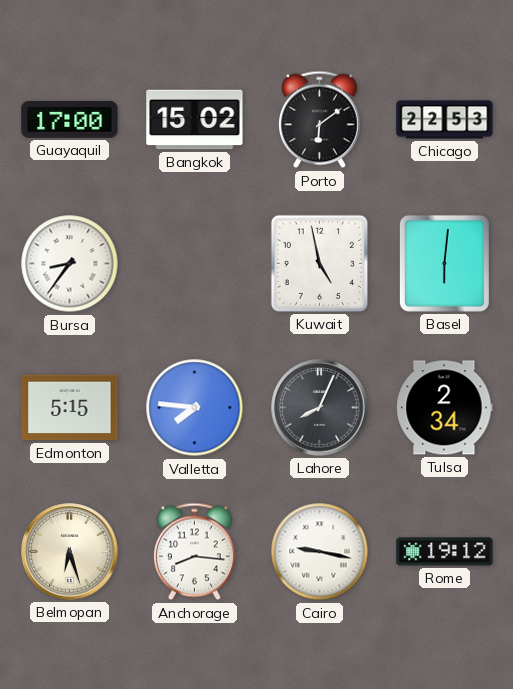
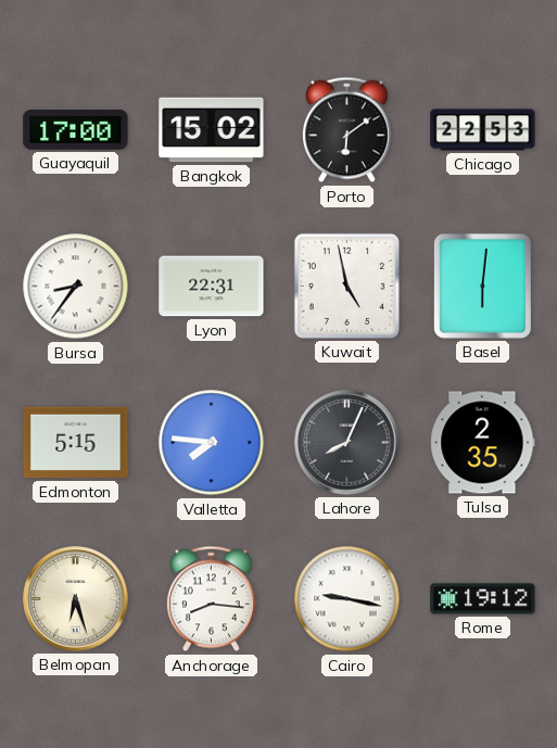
Lyon: none -> 22:31 (212, 287)
Tulsa: 2:34 -> 2:35 (483, 443)
